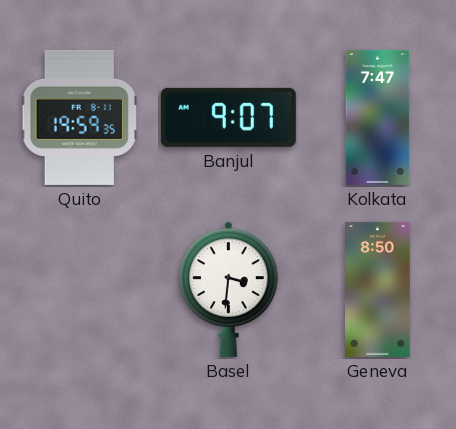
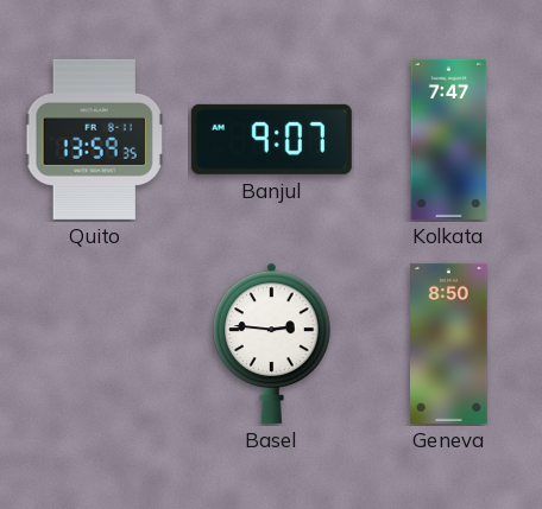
Quito: 19:59 -> 13:59 (94, 139)
Basel: 3:31 -> 2:46 (272, 343)
